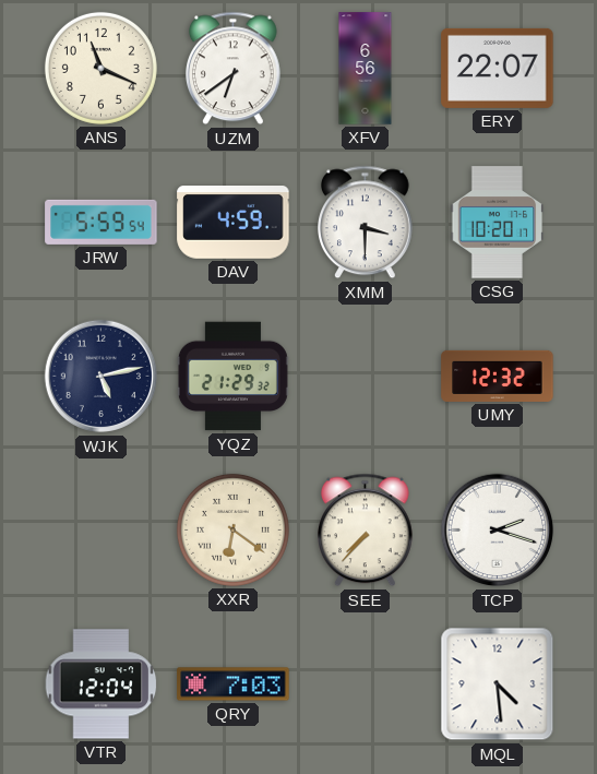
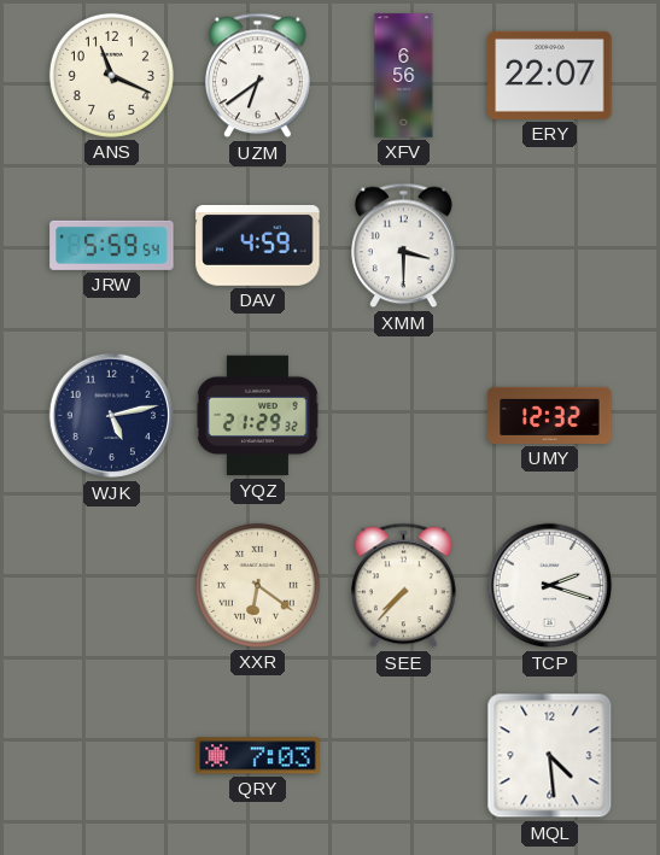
CSG: 10:20 -> none (498, 223)
VTR: 12:04 -> none (102, 684)
